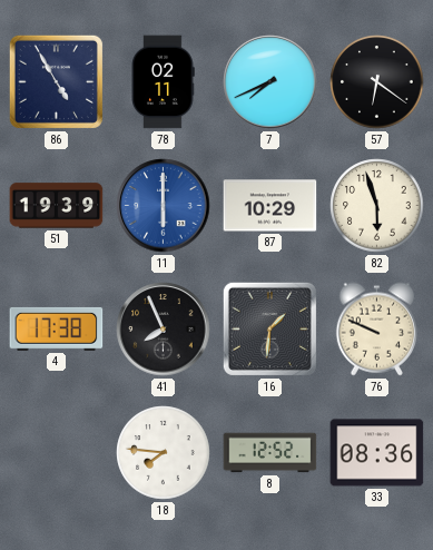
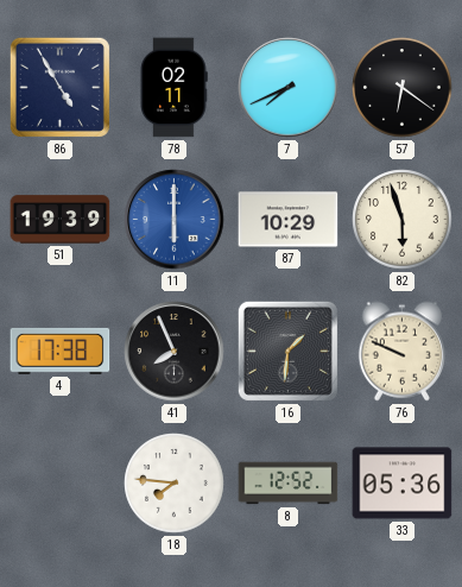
33: 08:36 -> 05:36 (403, 484)
